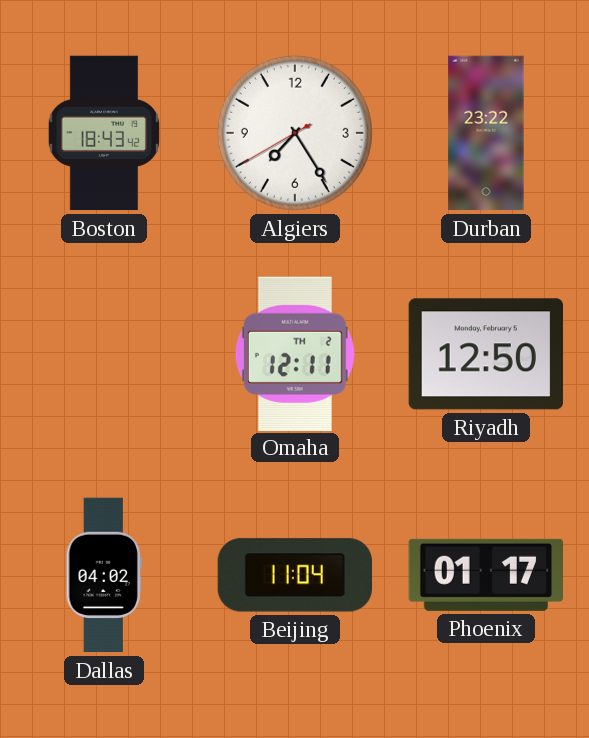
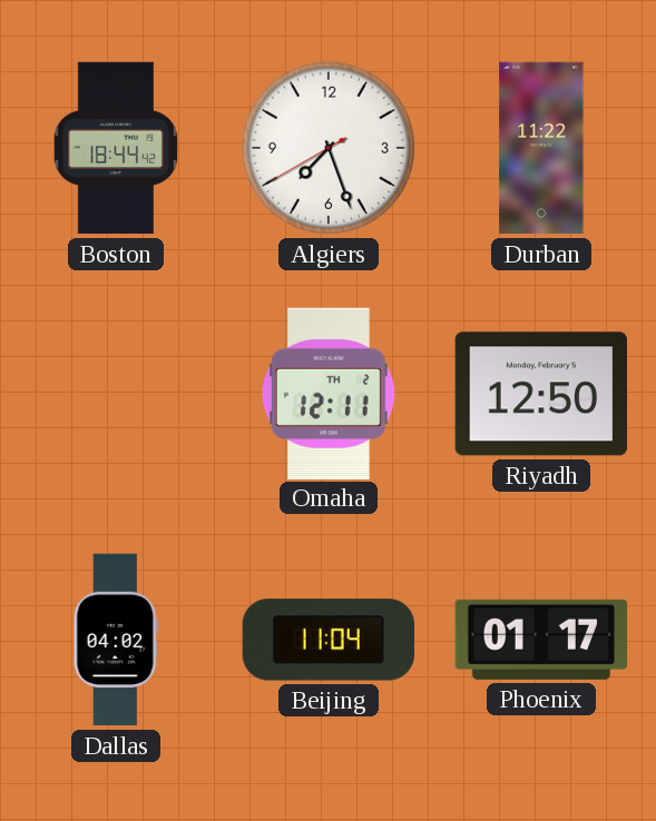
Boston: 18:43 -> 18:44 (116, 148)
Algiers: 7:24 -> 7:26 (329, 148)
Durban: 23:22 -> 11:22 (541, 148)
